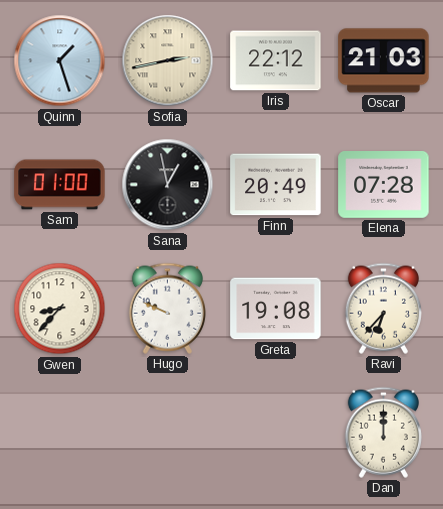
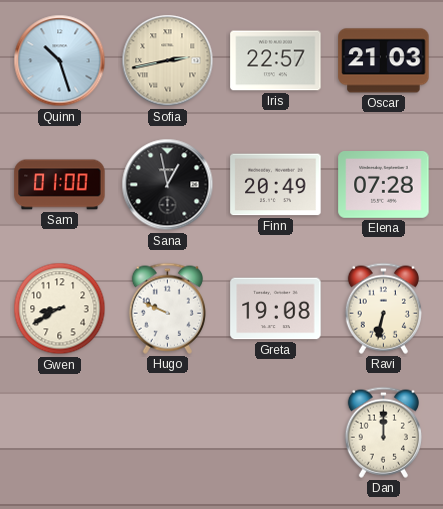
Quinn: 1:27 -> 10:27 (60, 61)
Iris: 22:12 -> 22:57 (276, 61)
Gwen: 8:37 -> 8:40 (60, 309)
Ravi: 6:37 -> 6:32 (383, 308)
